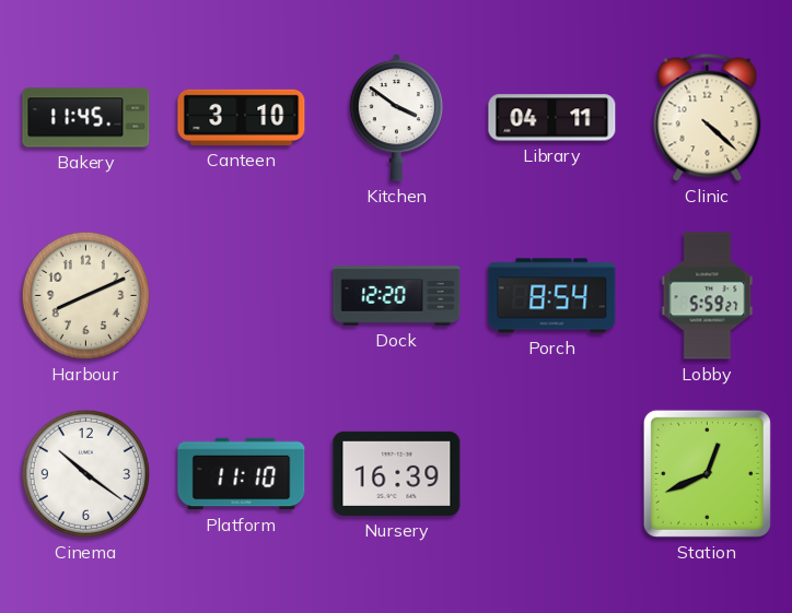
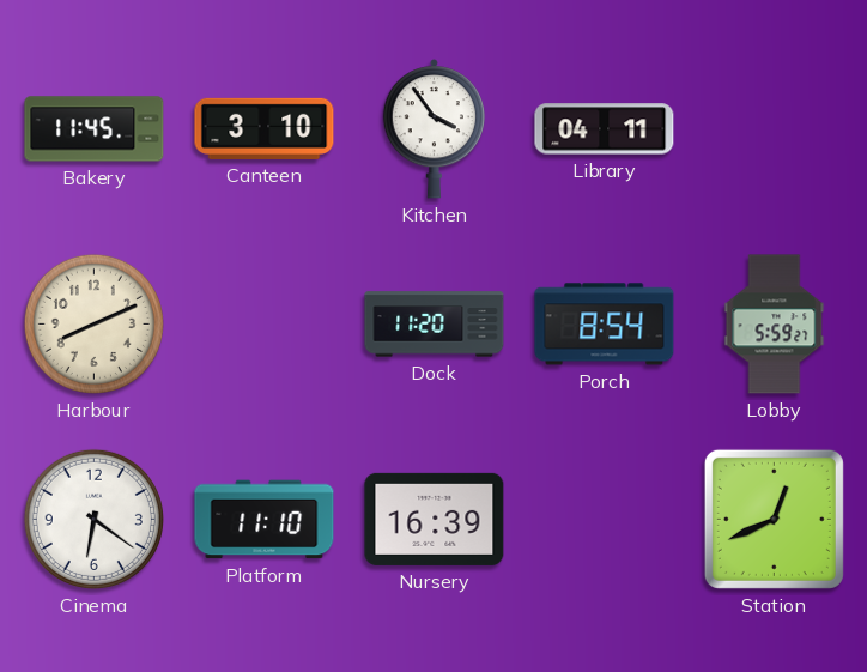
Kitchen: 3:51 -> 3:54 (433, 129)
Clinic: 4:22 -> none (708, 117)
Dock: 12:20 -> 11:20 (435, 325)
Cinema: 10:21 -> 6:21 (93, 519)
